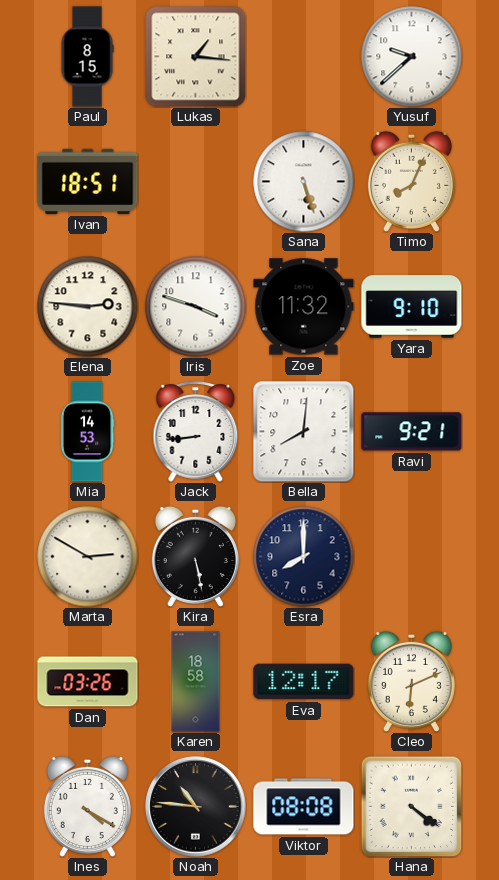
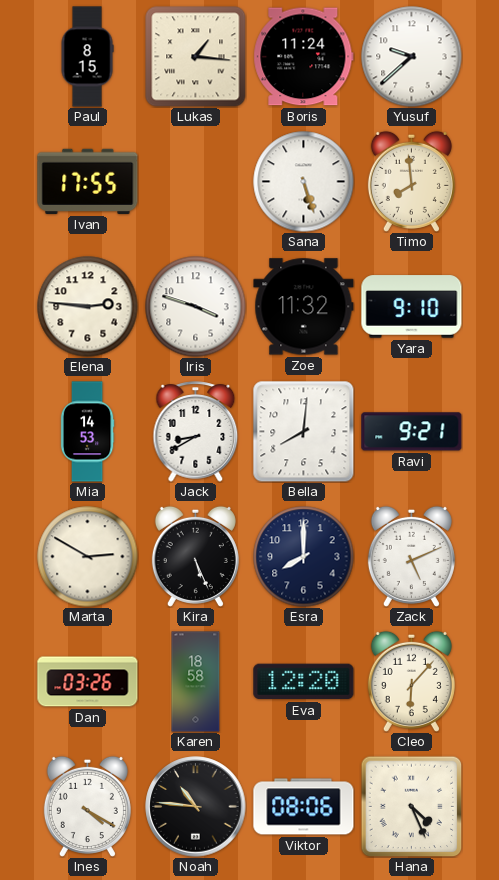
Boris: none -> 11:24 (304, 57)
Ivan: 18:51 -> 17:55 (88, 181)
Timo: 8:04 -> 7:59 (411, 181)
Jack: 8:44 -> 8:40 (196, 432)
Kira: 5:28 -> 5:26 (195, 556)
Zack: none -> 5:11 (411, 556)
Eva: 12:17 -> 12:20 (304, 682)
Cleo: 6:11 -> 6:07 (411, 681)
Viktor: 08:08 -> 08:06 (304, 807)
Hana: 4:21 -> 4:26 (411, 806)
